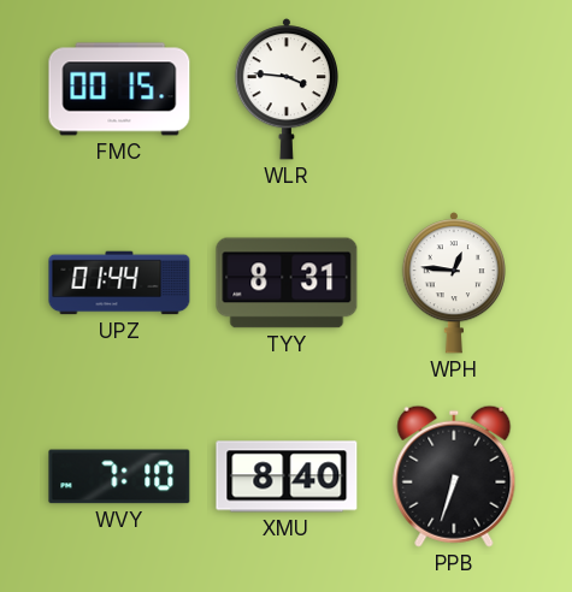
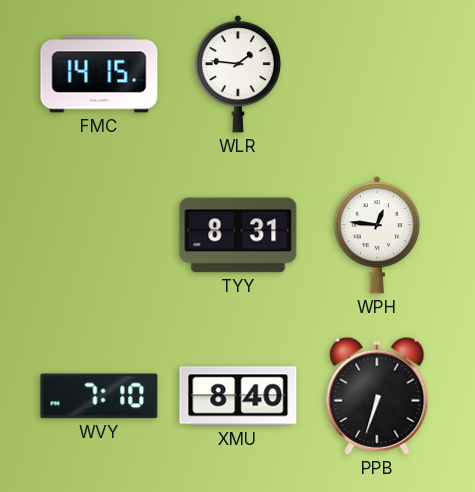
FMC: 00:15 -> 14:15 (99, 74)
WLR: 3:46 -> 1:46 (237, 74)
UPZ: 01:44 -> none (119, 283)
